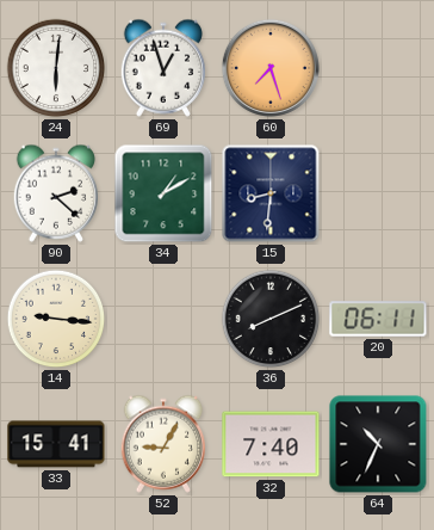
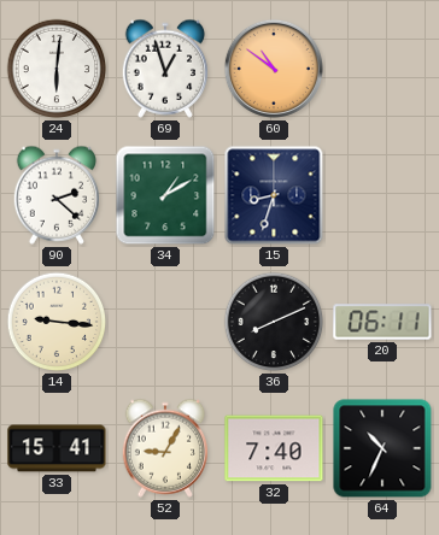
60: 7:27 -> 10:51 (274, 69)
15: 8:31 -> 8:33 (274, 195)
